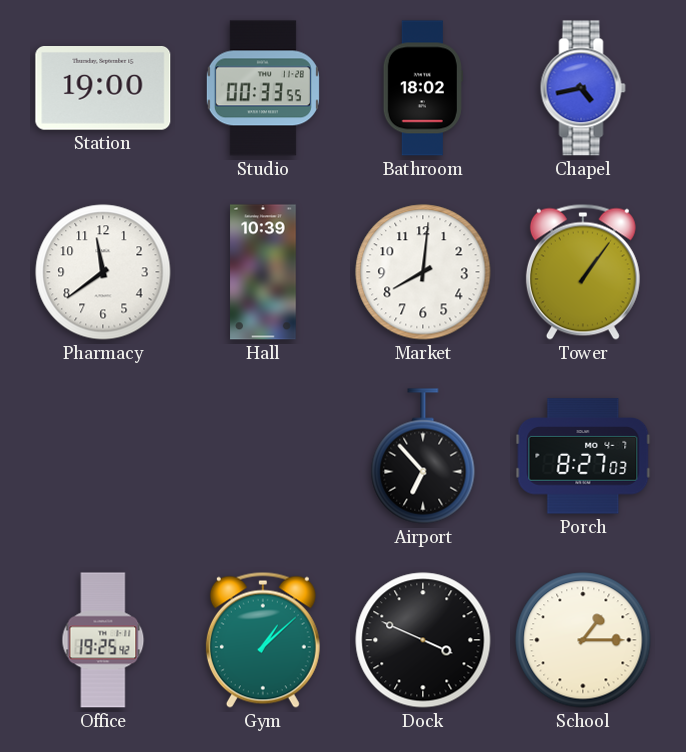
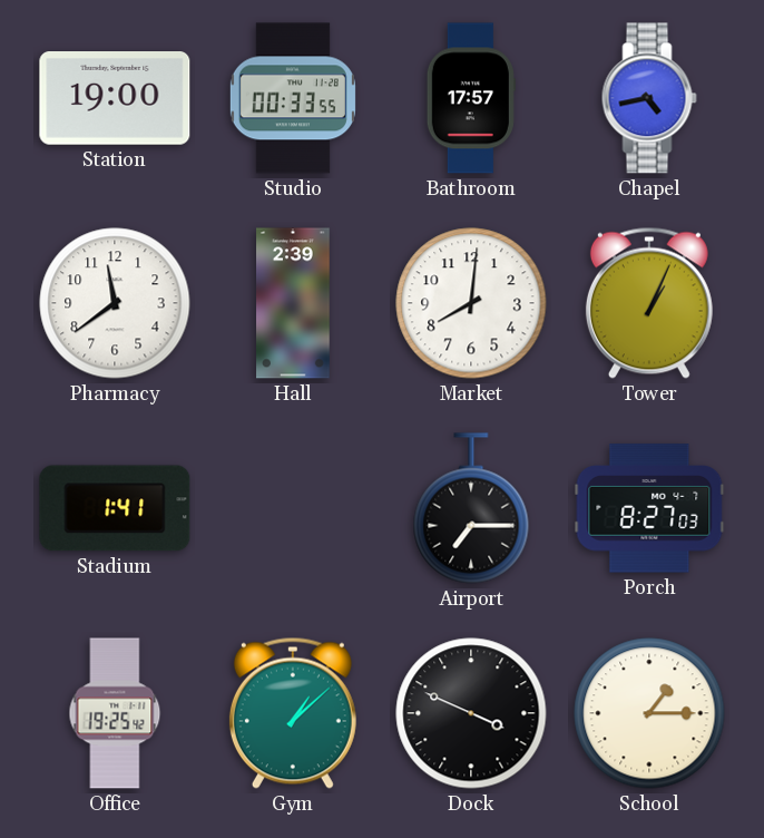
Bathroom: 18:02 -> 17:57 (471, 98)
Hall: 10:39 -> 2:39 (293, 303)
Tower: 1:06 -> 1:04 (649, 303)
Stadium: none -> 1:41 (115, 508)
Airport: 6:53 -> 7:15 (471, 508)
